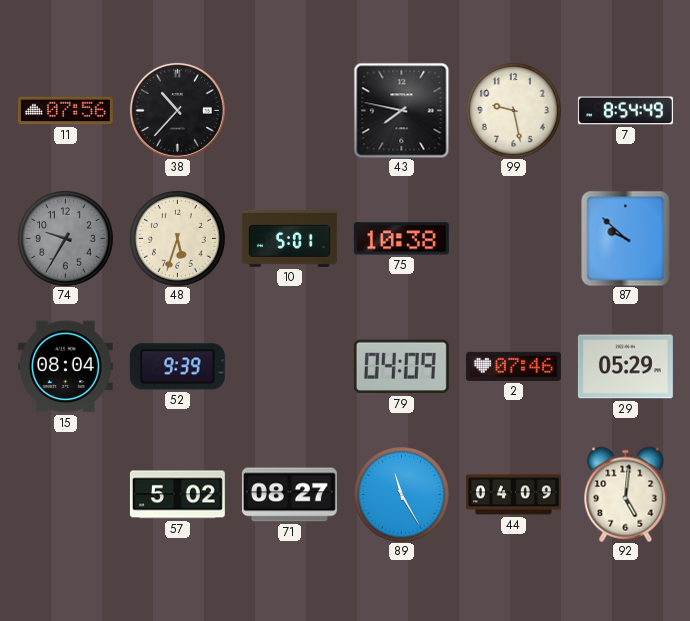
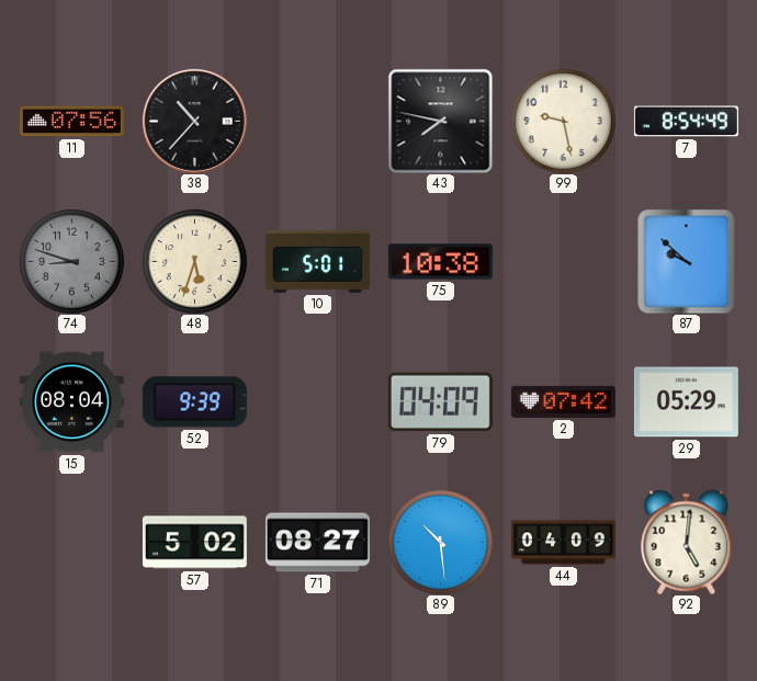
74: 9:35 -> 8:48 (72, 262)
2: 07:46 -> 07:42 (563, 401)
89: 11:25 -> 10:29 (441, 543)
